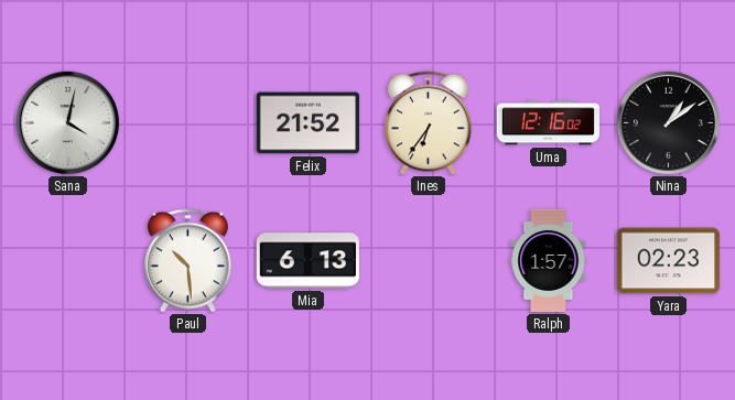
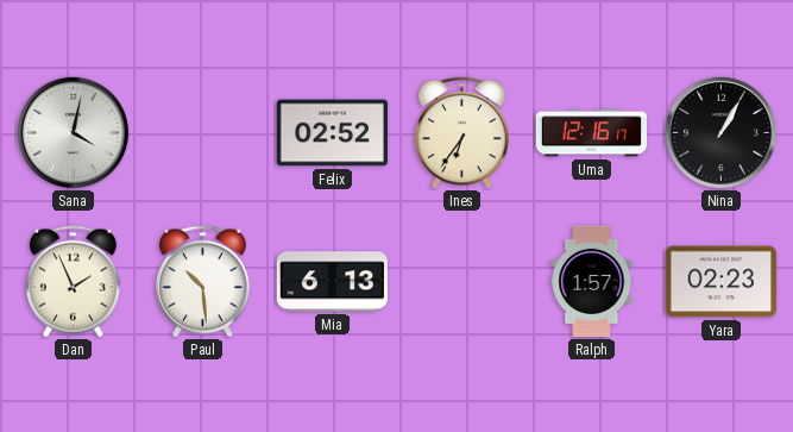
Felix: 21:52 -> 02:52 (332, 133)
Uma: 12:16:02 -> 12:16:17 (591, 133)
Nina: 1:09 -> 1:05 (720, 132)
Dan: none -> 1:56 (74, 282)
